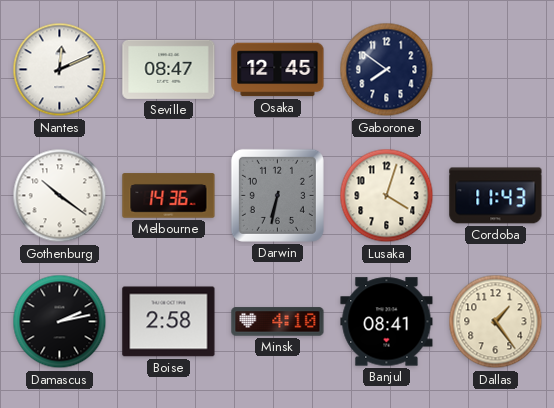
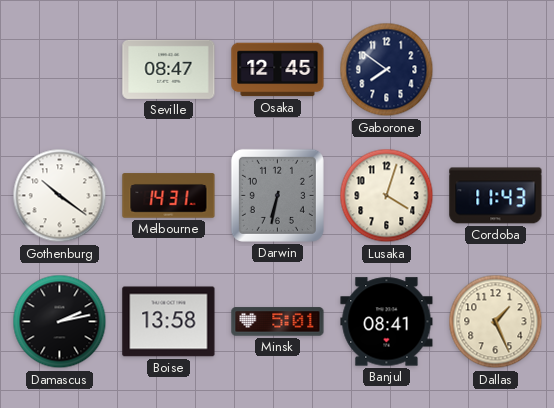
Nantes: 12:11 -> none (60, 70)
Melbourne: 14:36 -> 14:31 (169, 196)
Boise: 2:58 -> 13:58 (169, 322)
Minsk: 4:10 -> 5:01 (278, 322)
Dallas: 1:24 -> 1:26 (496, 322)
